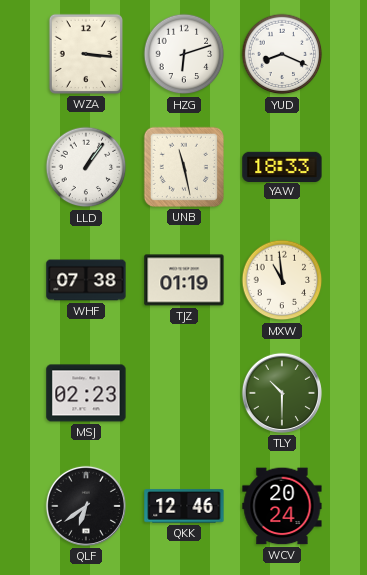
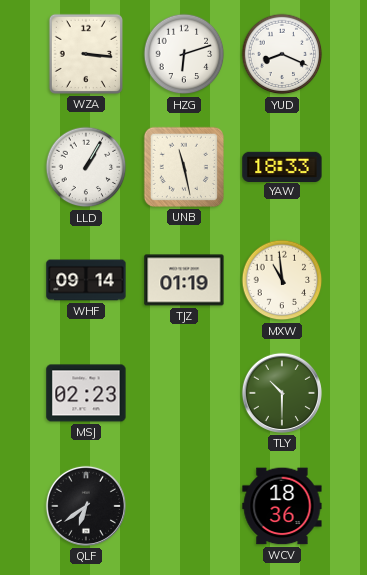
LLD: 1:06 -> 1:05 (86, 167)
WHF: 07:38 -> 09:14 (86, 280)
QKK: 12:46 -> none (184, 506)
WCV: 20:24 -> 18:36 (282, 506)
